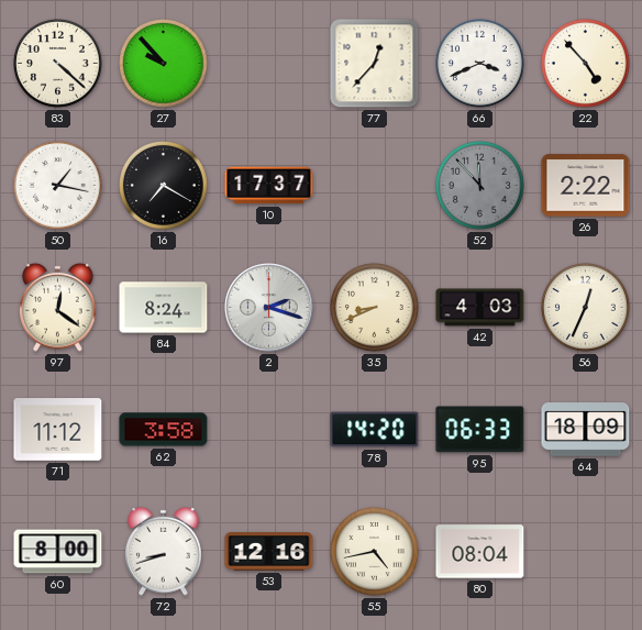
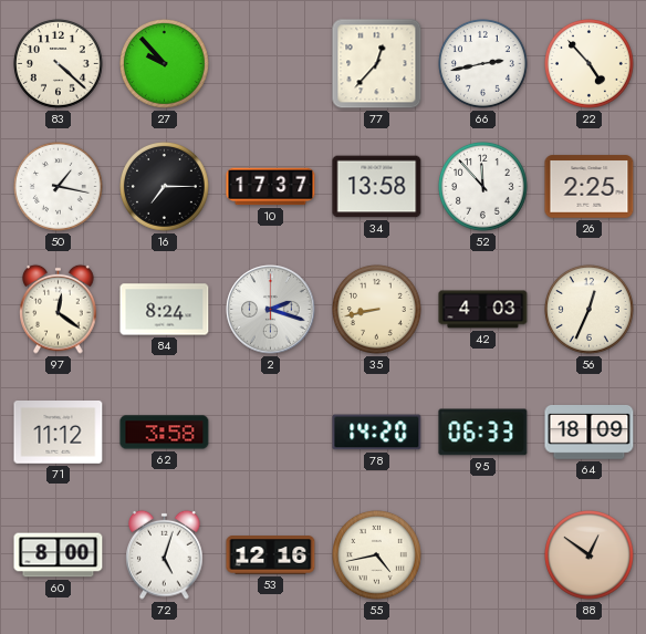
66: 3:41 -> 2:43 (483, 64)
16: 7:20 -> 7:15 (165, 187)
34: none -> 13:58 (377, 187)
52 dial: grey -> white (483, 187)
26: 2:22 -> 2:25 (590, 187)
35: 8:41 -> 8:43 (377, 310)
72: 8:42 -> 5:03 (165, 554)
80: 08:04 -> none (480, 552)
88: none -> 12:51 (590, 555)
